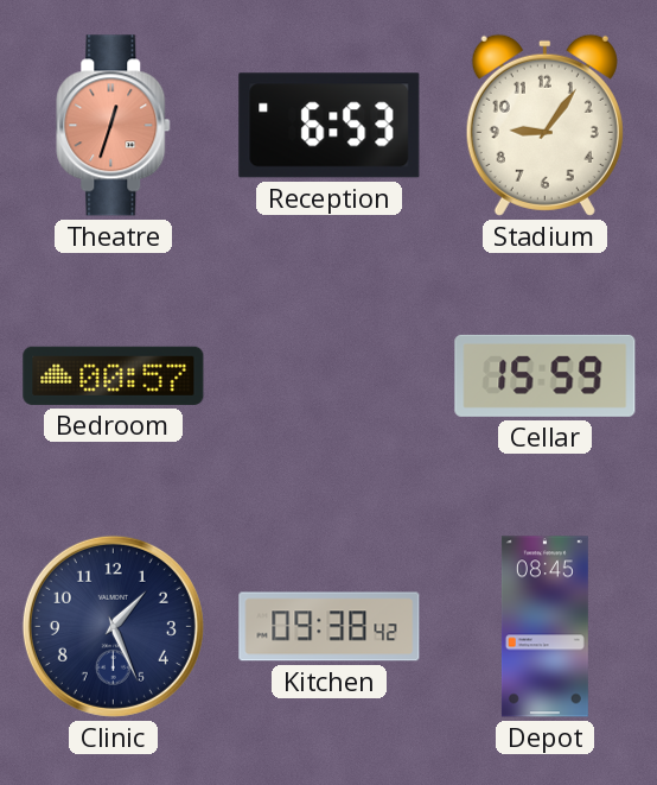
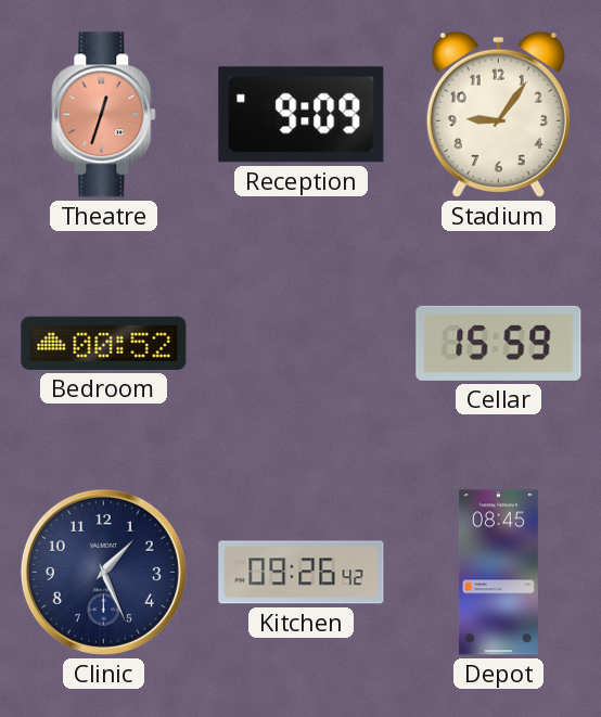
Reception: 6:53 -> 9:09 (302, 115)
Bedroom: 00:57 -> 00:52 (104, 343)
Kitchen: 09:38 -> 09:26 (302, 573)
